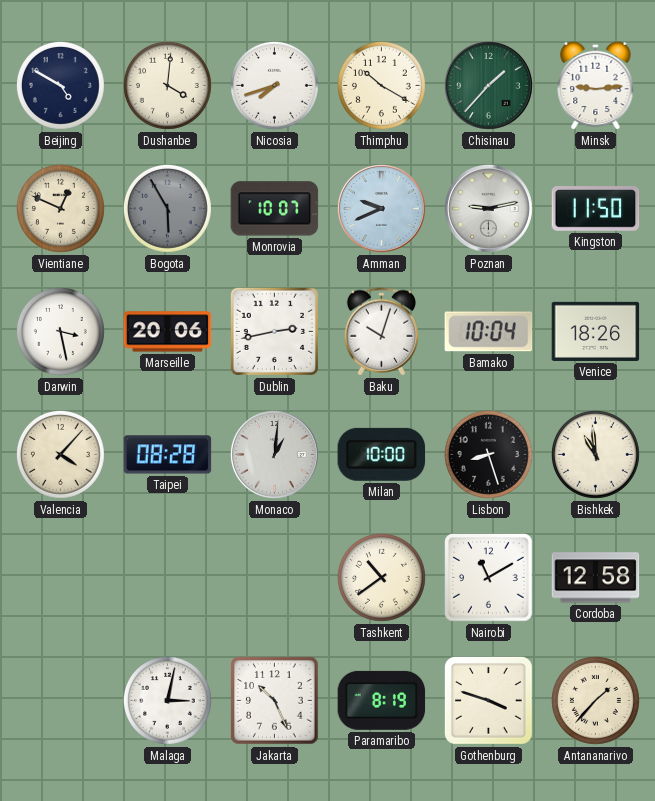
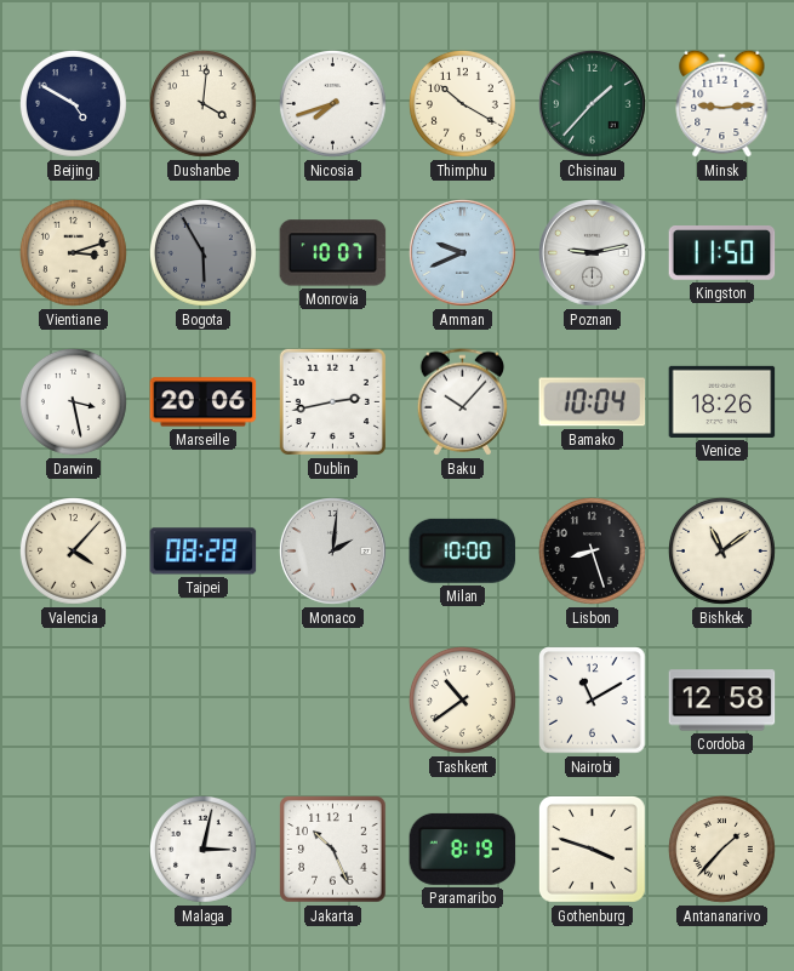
Vientiane: 12:49 -> 3:12 (73, 252)
Baku: 10:03 -> 10:07 (462, 402)
Monaco: 1:01 -> 2:01 (333, 552)
Bishkek: 10:59 -> 11:09 (721, 550)
